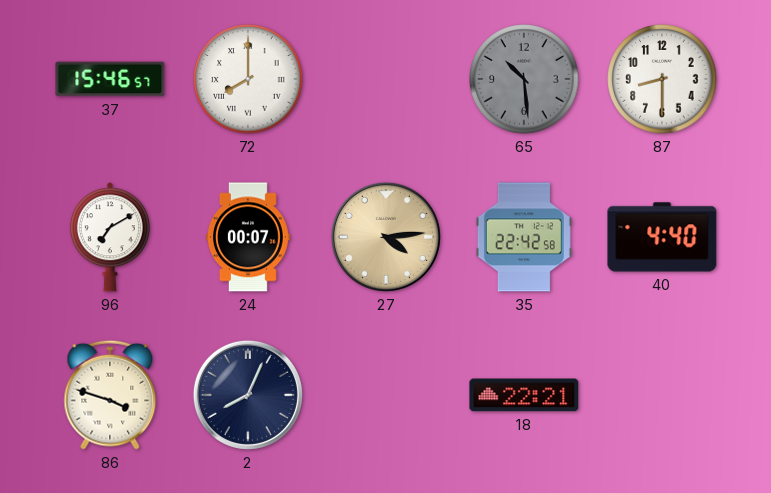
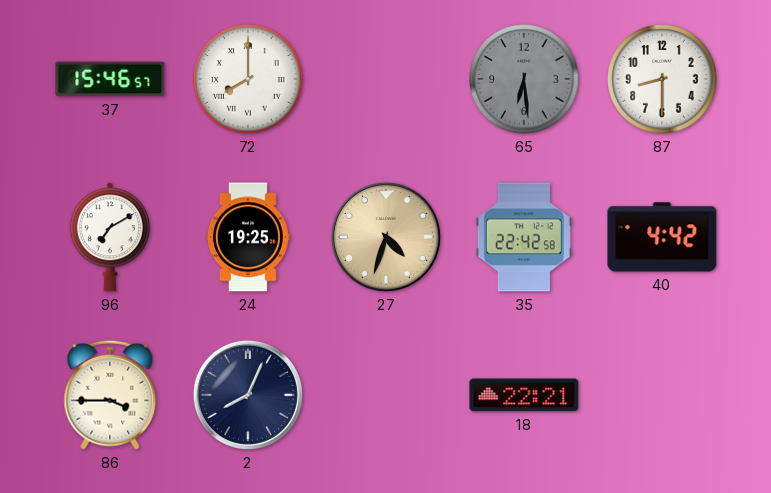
65: 10:29 -> 6:29 (524, 79)
24: 00:07 -> 19:25 (248, 237)
27: 4:14 -> 4:33 (386, 237)
40: 4:40 -> 4:42 (662, 237)
86: 3:48 -> 3:45 (110, 395)
